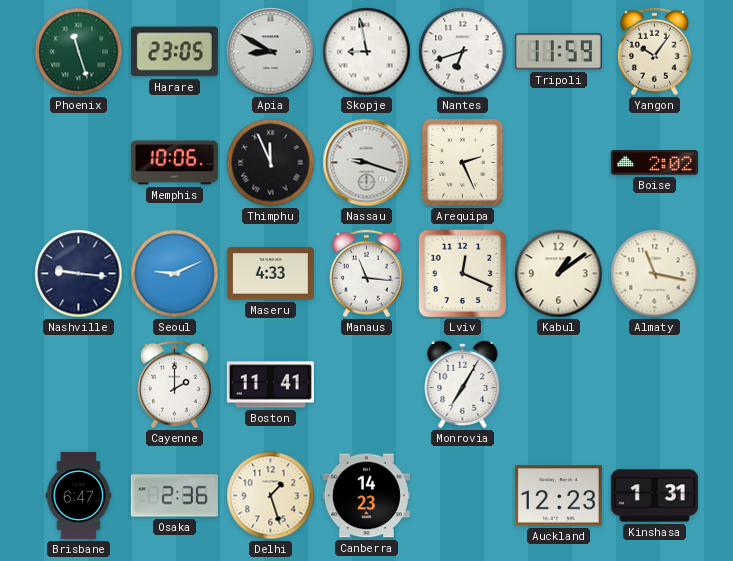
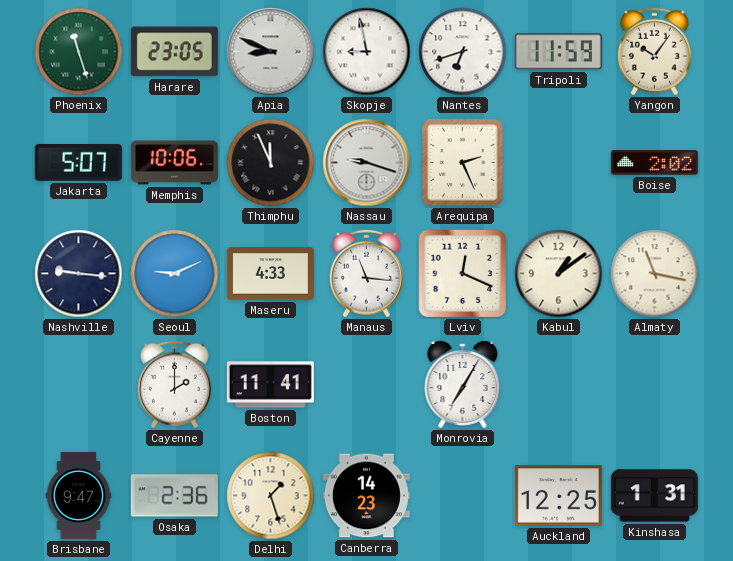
Apia: 8:50 -> 8:49 (271, 52)
Jakarta: none -> 5:07 (78, 162)
Brisbane: 6:47 -> 9:47 (79, 495)
Auckland: 12:23 -> 12:25 (558, 496)
